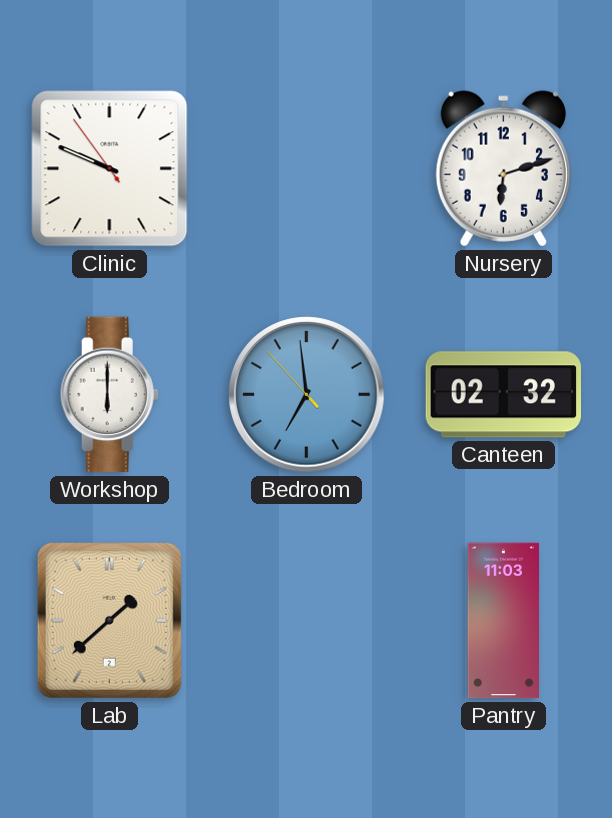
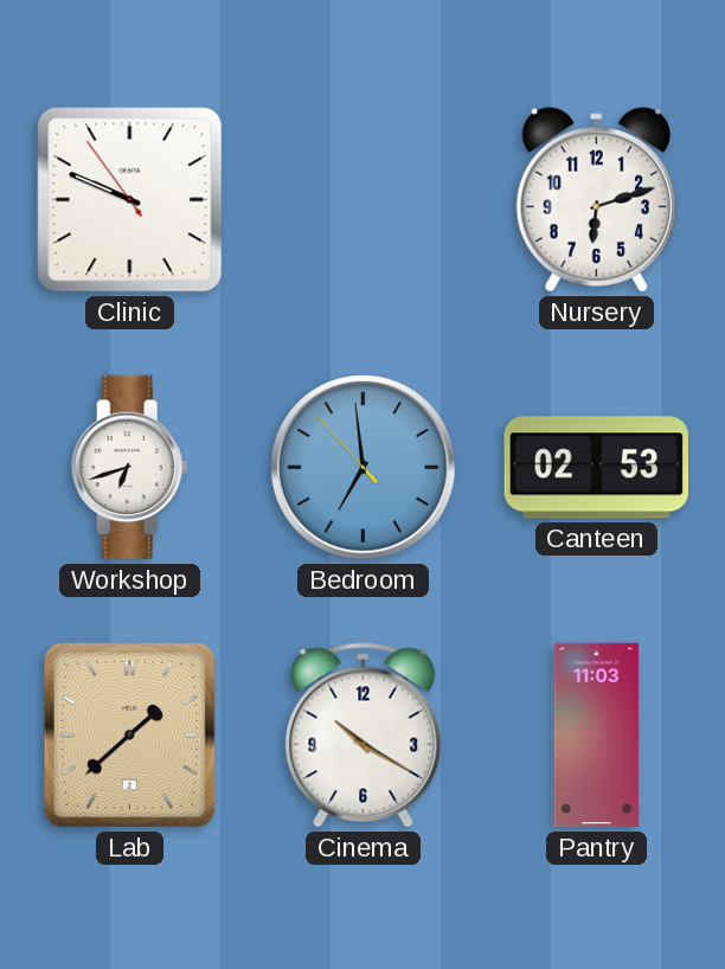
Workshop: 6:00 -> 6:42 (129, 468)
Canteen: 02:32 -> 02:53 (596, 468)
Cinema: none -> 10:20 (364, 736)
